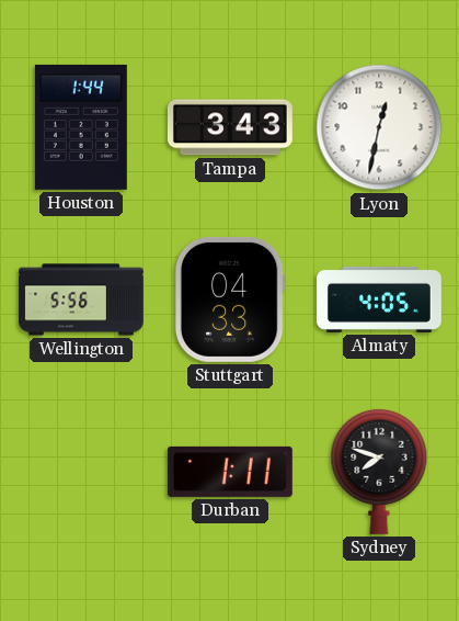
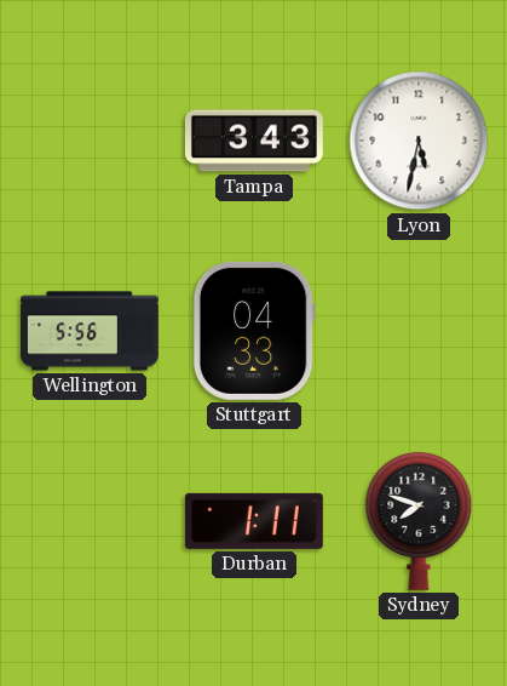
Houston: 1:44 -> none (81, 127)
Lyon: 12:32 -> 5:32 (419, 141)
Almaty: 4:05 -> none (379, 300)
